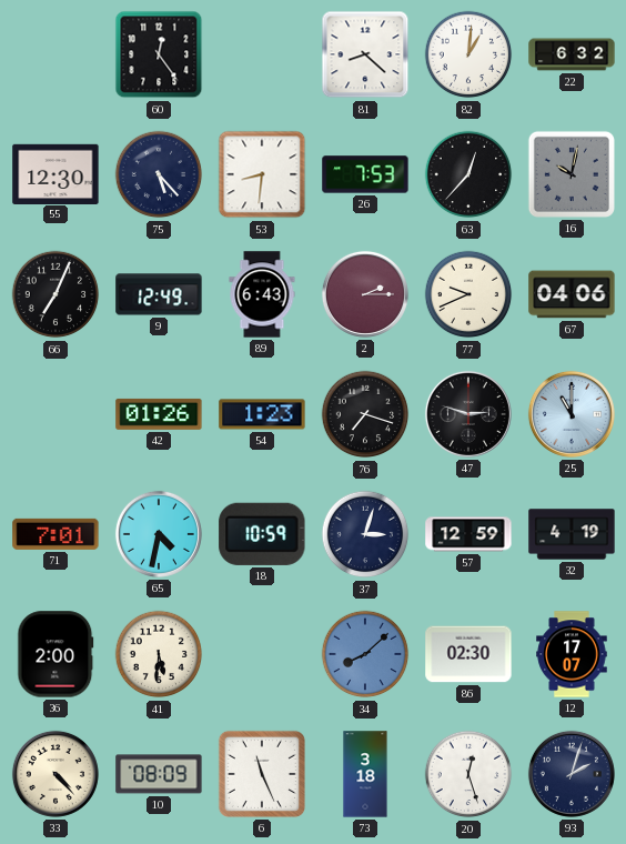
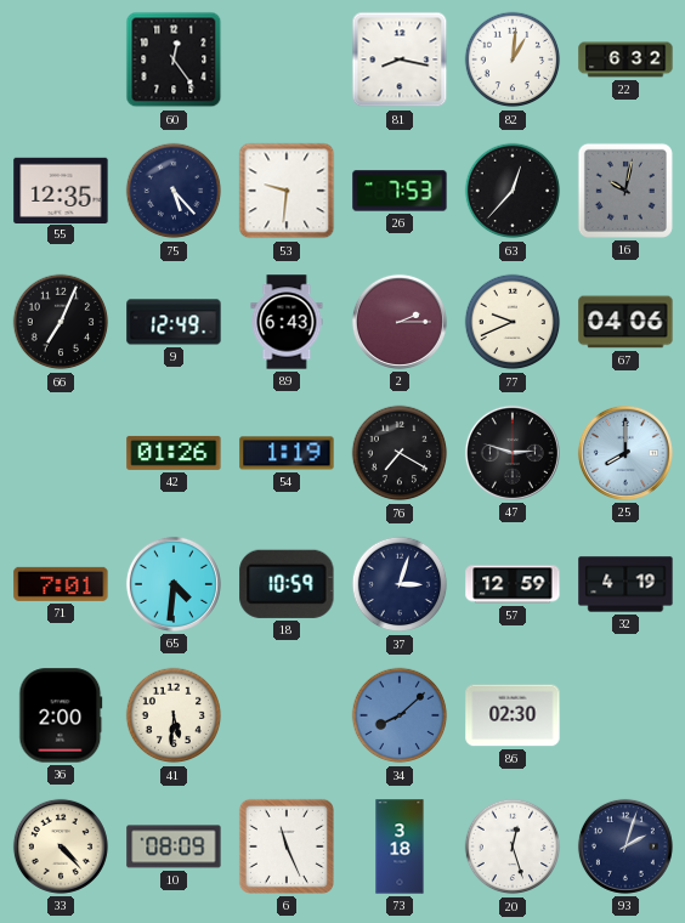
81: 8:22 -> 8:17 (400, 60)
55: 12:30 -> 12:35 (61, 189)
53: 8:31 -> 9:31 (287, 191)
54: 1:23 -> 1:19 (287, 453)
76: 7:18 -> 7:20 (400, 453)
25: 11:00 -> 8:00 (625, 453)
65: 4:32 -> 4:31 (174, 584)
12: 17:07 -> none (572, 654)
